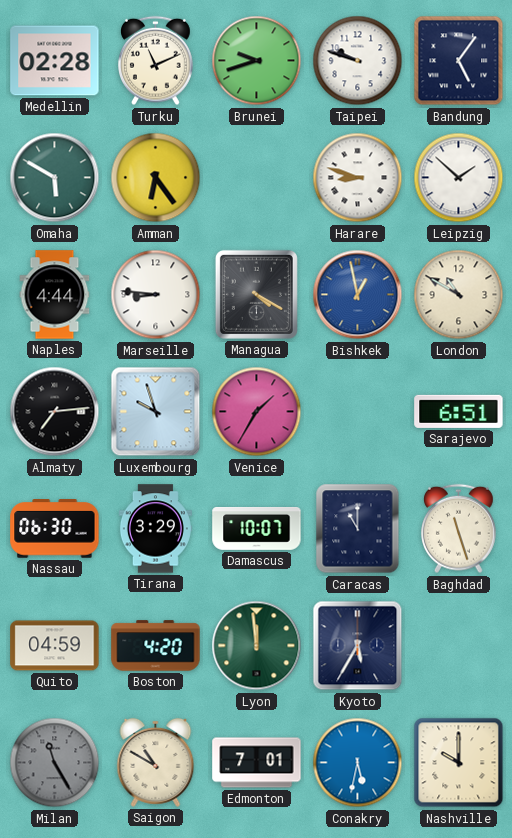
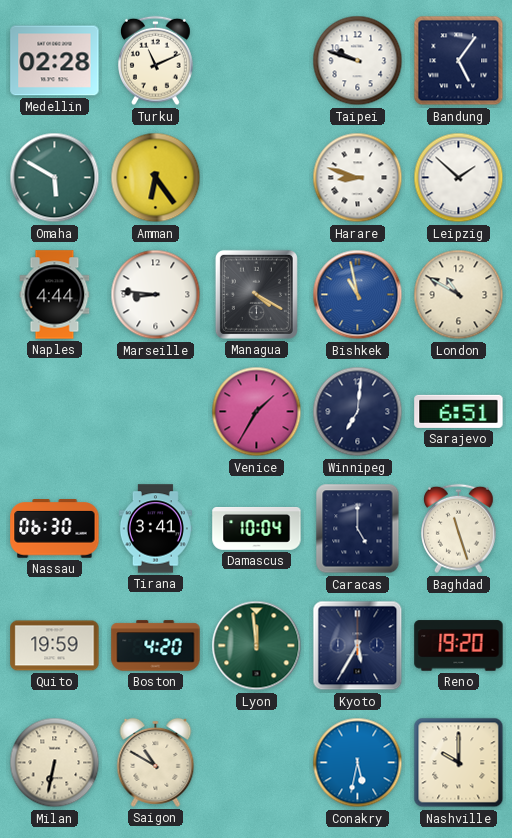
Brunei: 9:42 -> none (257, 61)
Bishkek: 12:58 -> 10:58 (358, 295)
Almaty: 7:14 -> none (55, 412)
Luxembourg: 9:57 -> none (156, 412)
Winnipeg: none -> 7:01 (358, 412)
Tirana: 3:29 -> 3:41 (155, 529)
Damascus: 10:07 -> 10:04 (257, 528)
Caracas: 11:00 -> 5:00 (358, 529)
Quito: 04:59 -> 19:59 (55, 646)
Reno: none -> 19:20 (459, 646)
Milan: 11:25 -> 6:32 (55, 763)
Milan dial: grey -> cream (55, 763)
Edmonton: 7:01 -> none (257, 763)
